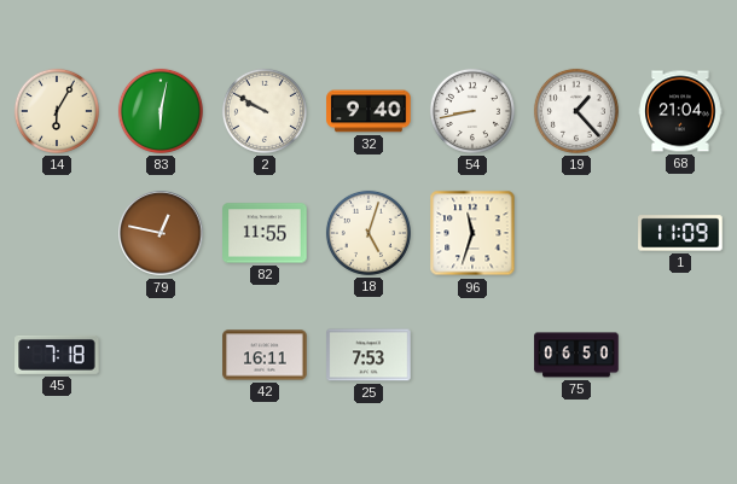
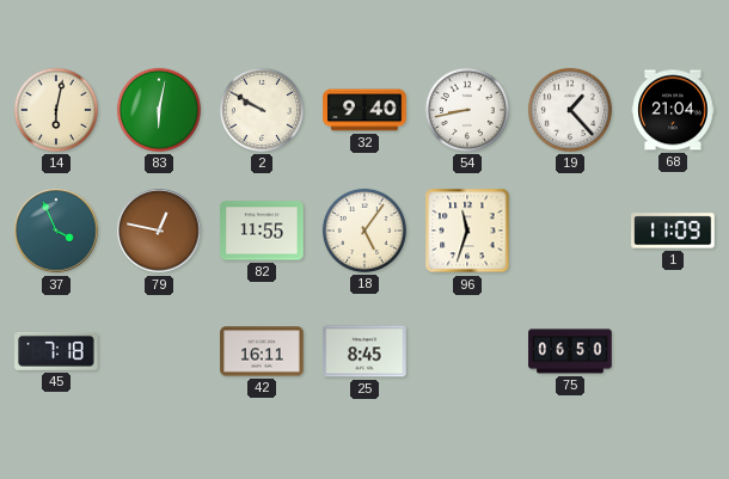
14: 6:05 -> 6:02 (56, 110)
37: none -> 3:56 (56, 231)
18: 5:03 -> 5:06 (364, 231)
25: 7:53 -> 8:45 (364, 351)
